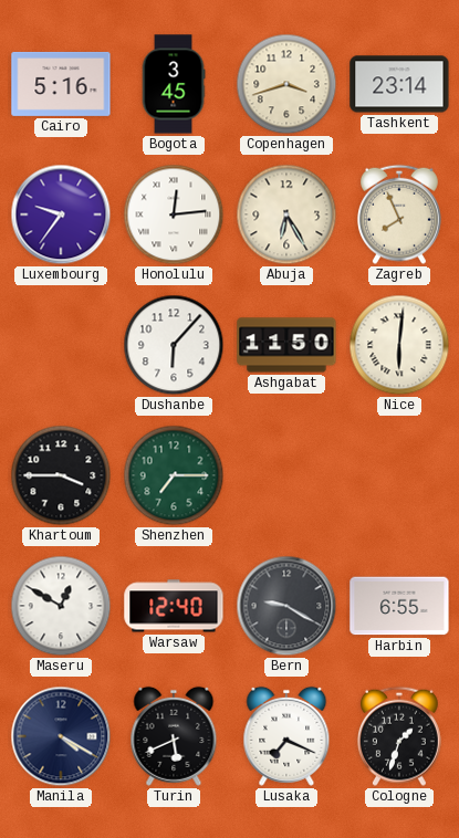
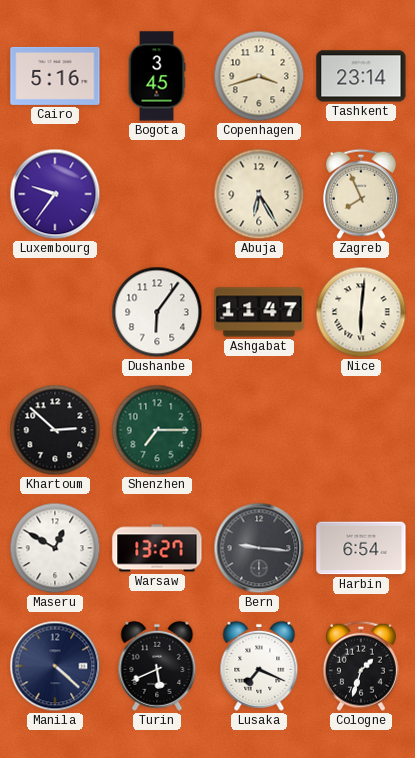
Honolulu: 12:14 -> none (174, 214)
Dushanbe: 6:07 -> 6:06 (157, 312)
Ashgabat: 11:50 -> 11:47 (259, 312)
Khartoum: 3:45 -> 2:52 (55, 430)
Warsaw: 12:40 -> 13:27 (157, 548)
Bern: 9:20 -> 9:16 (259, 548)
Harbin: 6:55 -> 6:54 (361, 548)
Manila: 4:20 -> 4:22 (55, 666)
